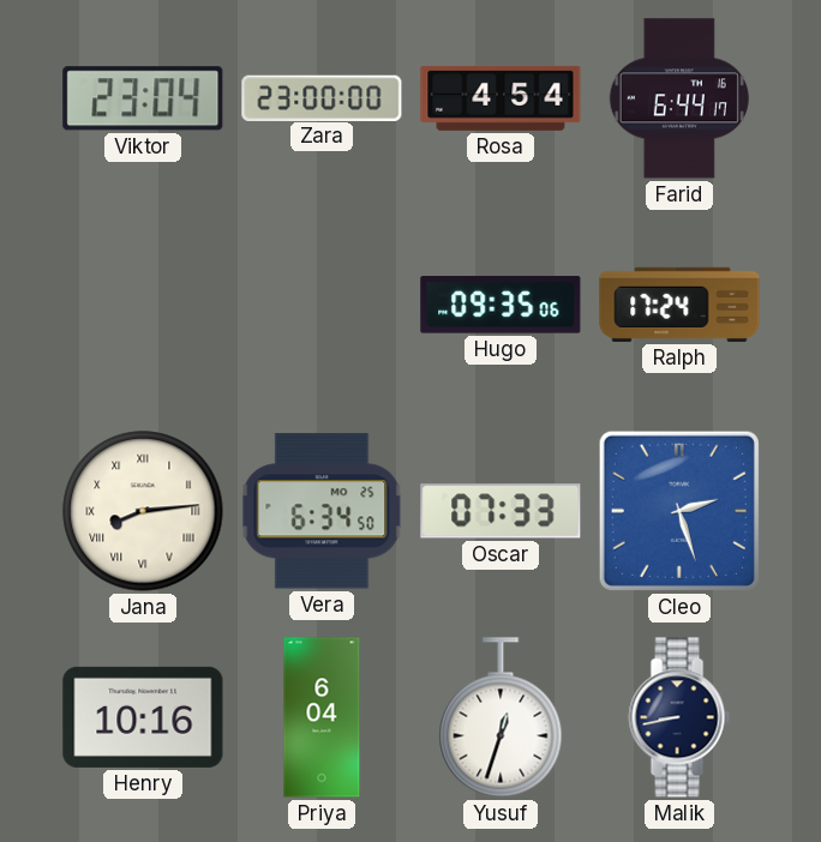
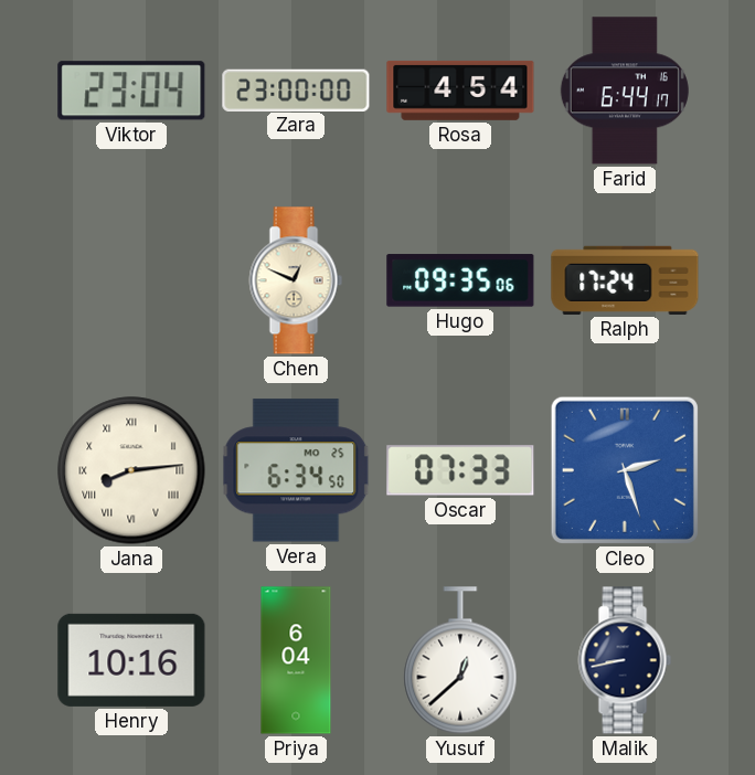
Chen: none -> 12:49 (296, 280)
Yusuf: 12:33 -> 12:38 (460, 660)
